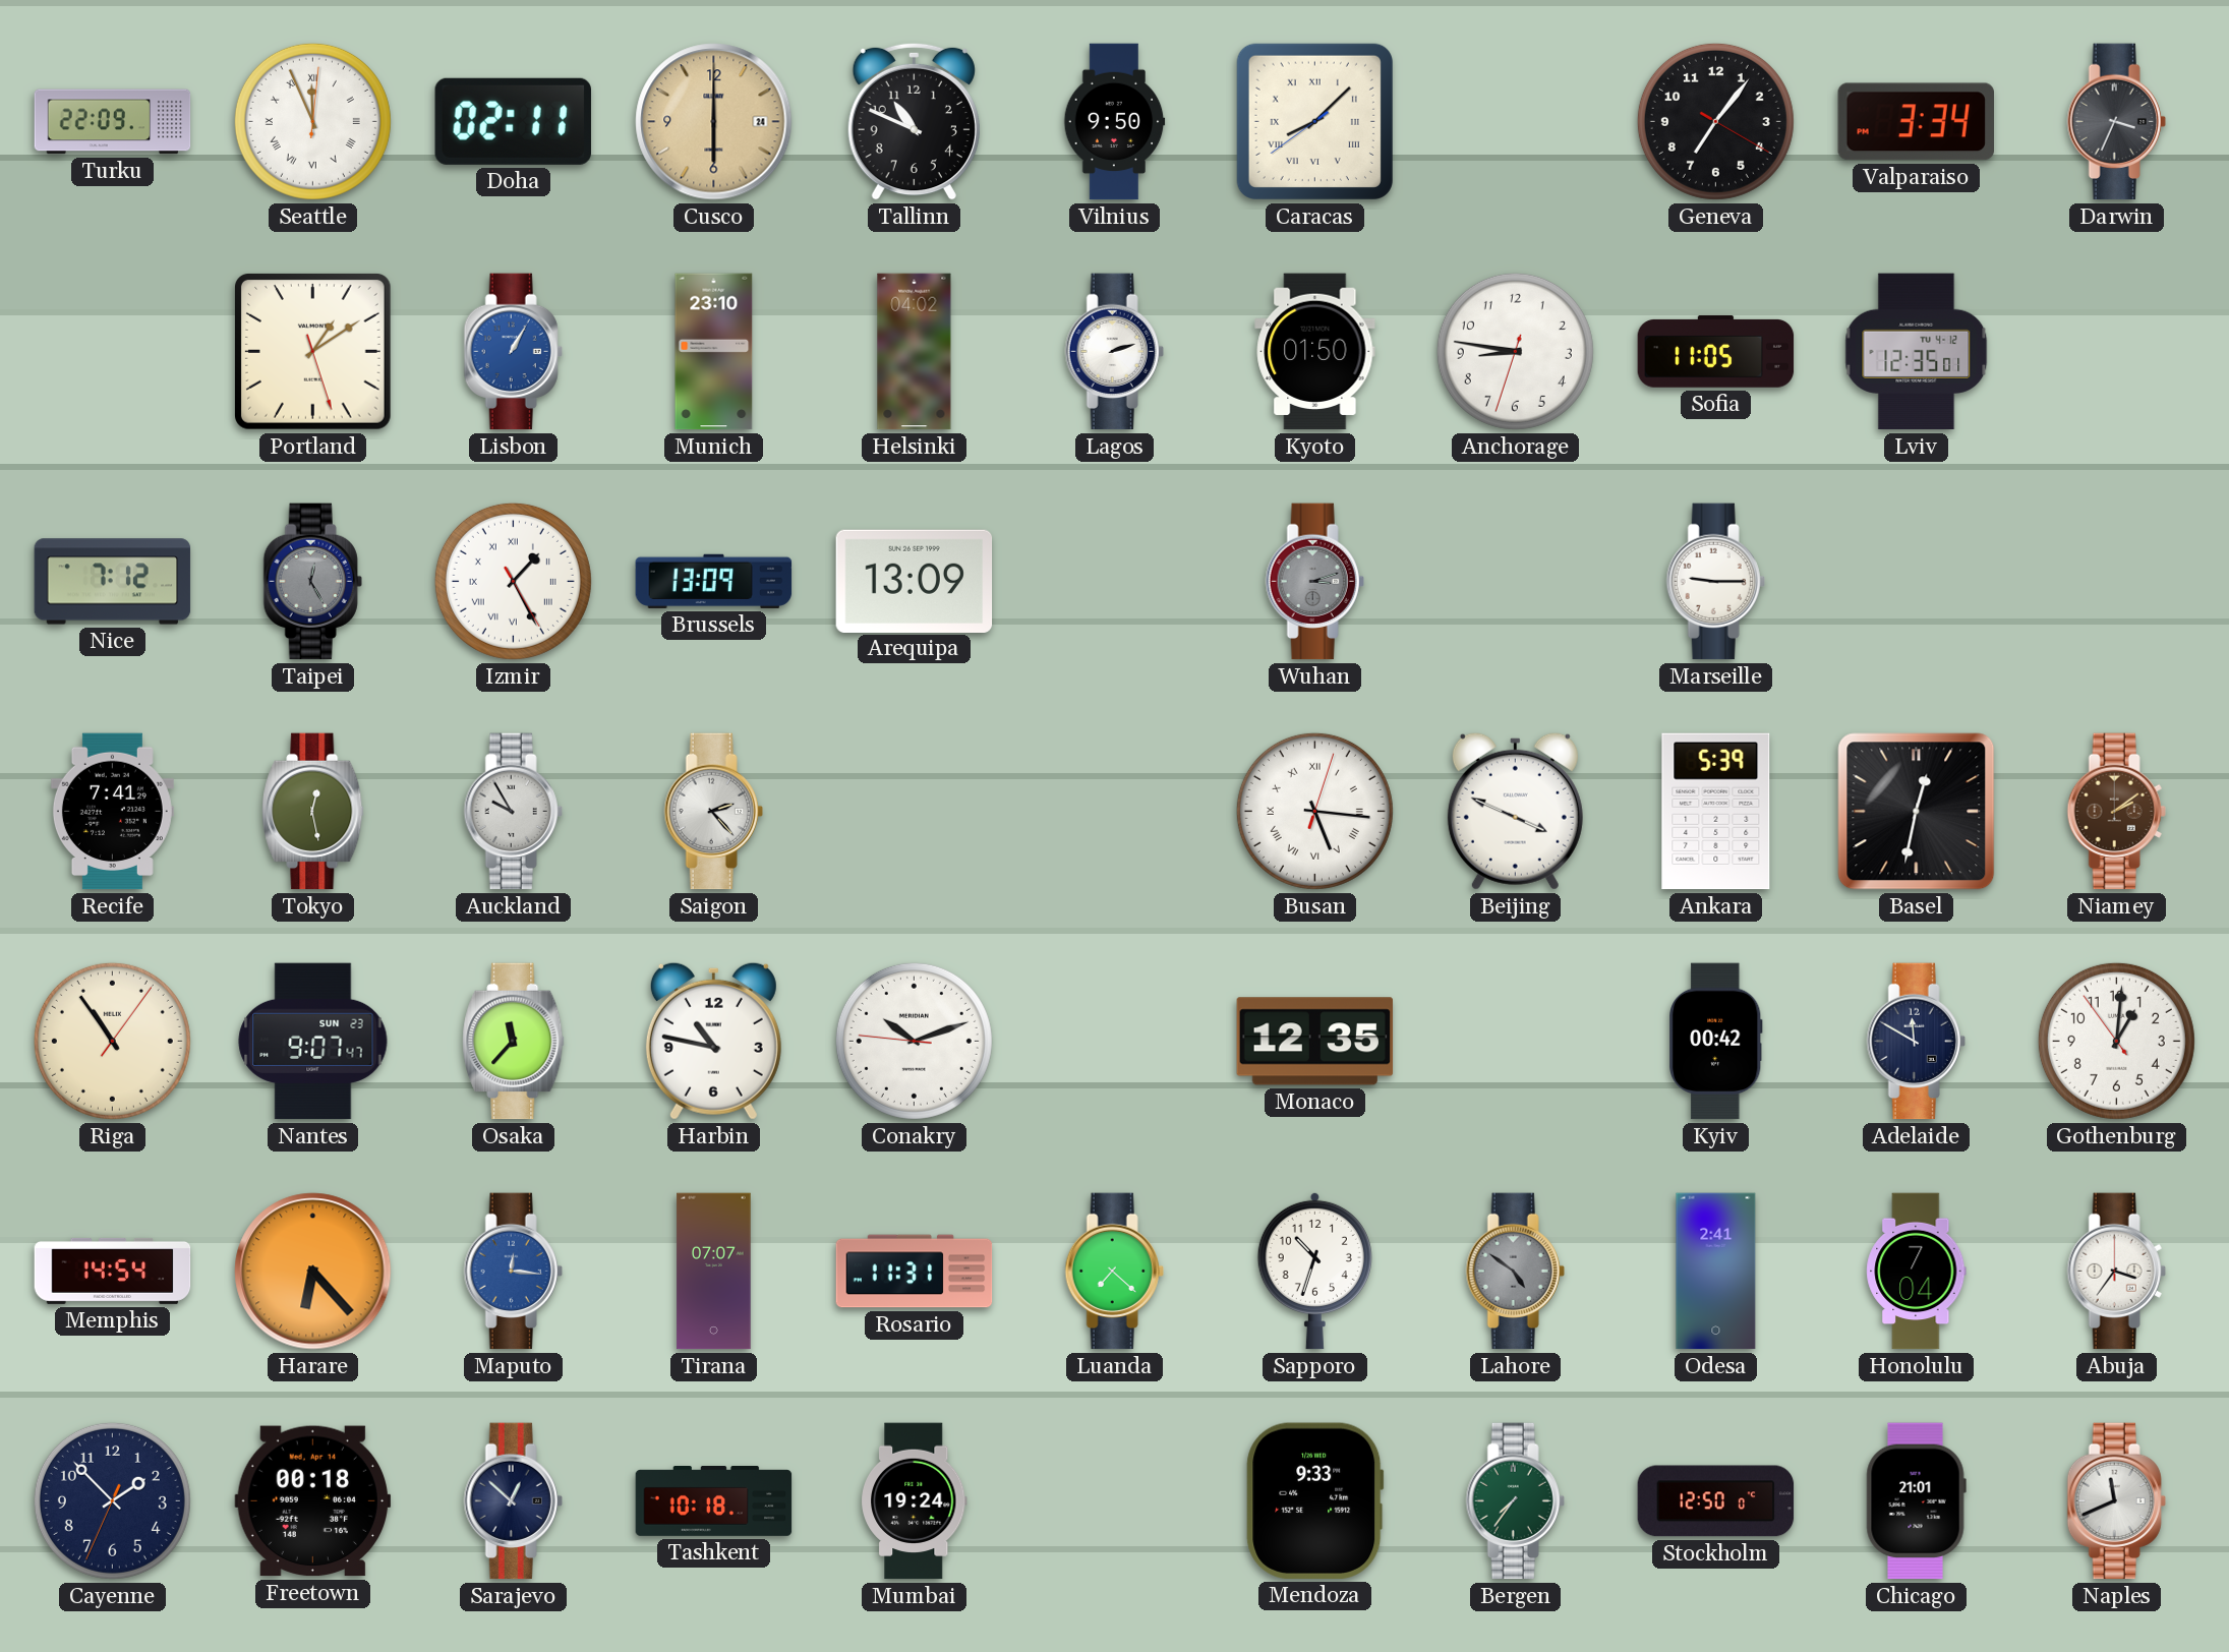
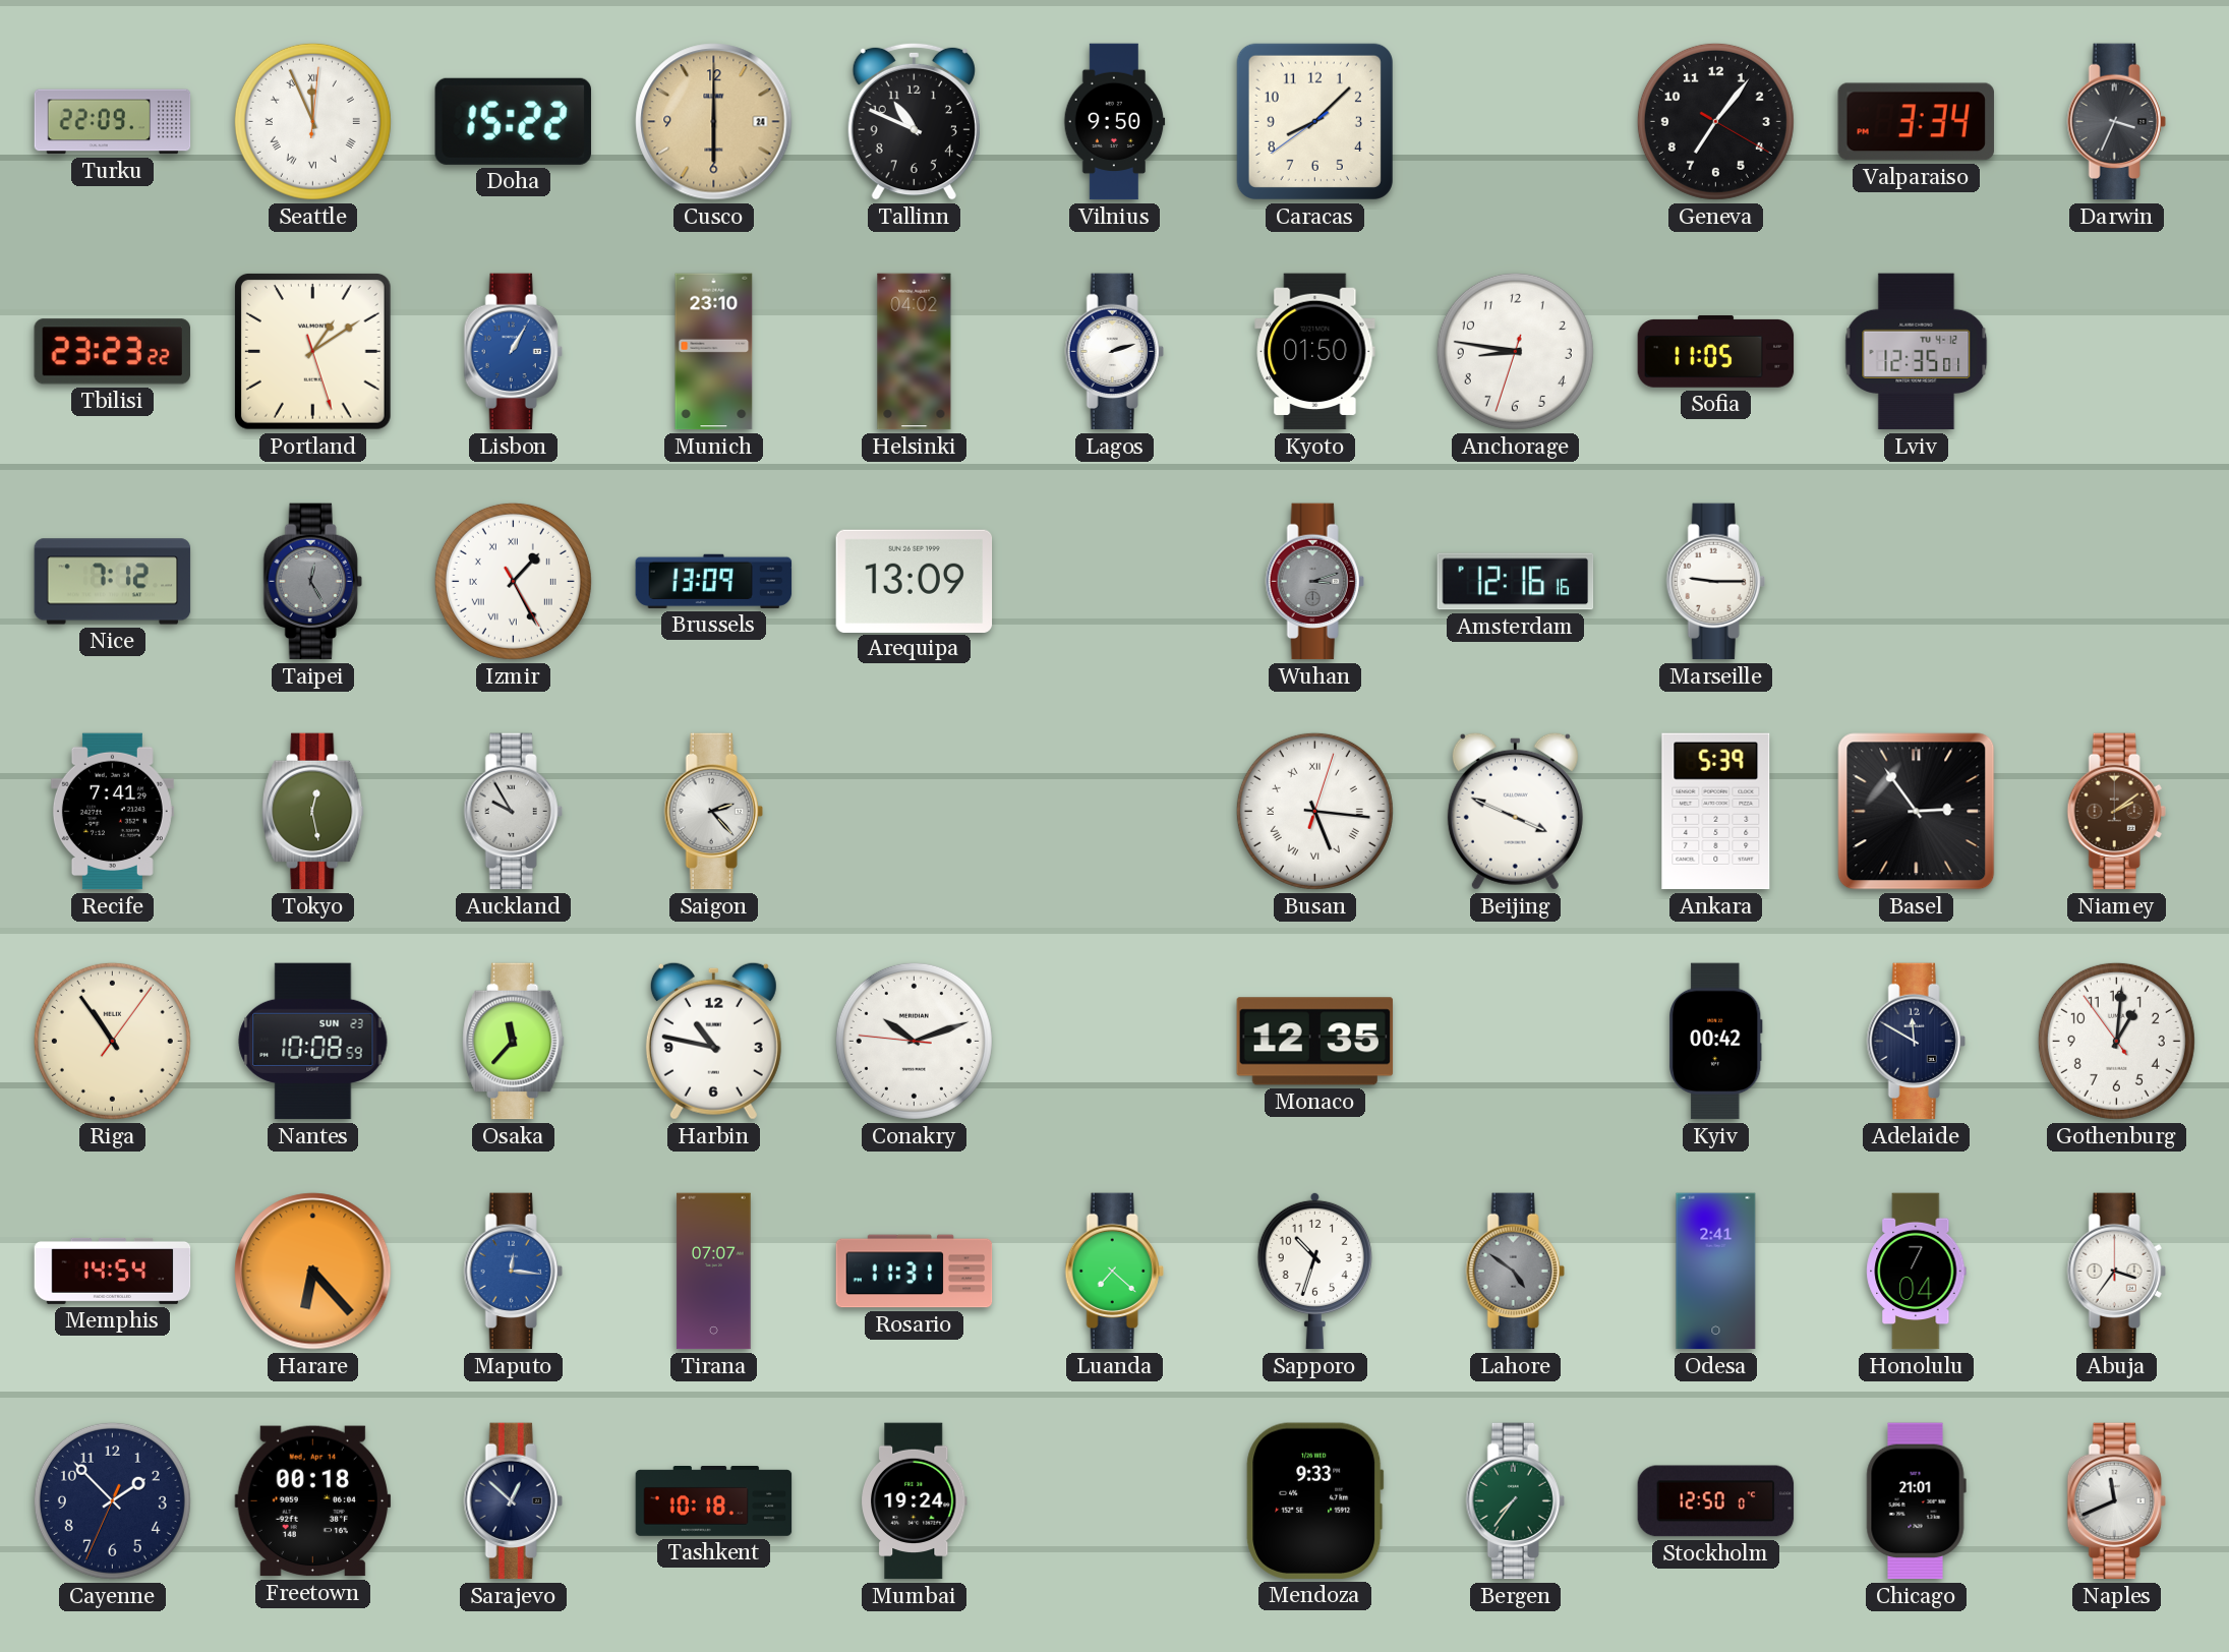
Doha: 02:11 -> 15:22 (513, 121)
Caracas numerals: Roman -> Arabic (1314, 121)
Tbilisi: none -> 23:23 (112, 352)
Amsterdam: none -> 12:16 (1516, 582)
Basel: 12:32 -> 2:54 (1917, 812)
Nantes: 9:07 -> 10:08 (313, 1042)
